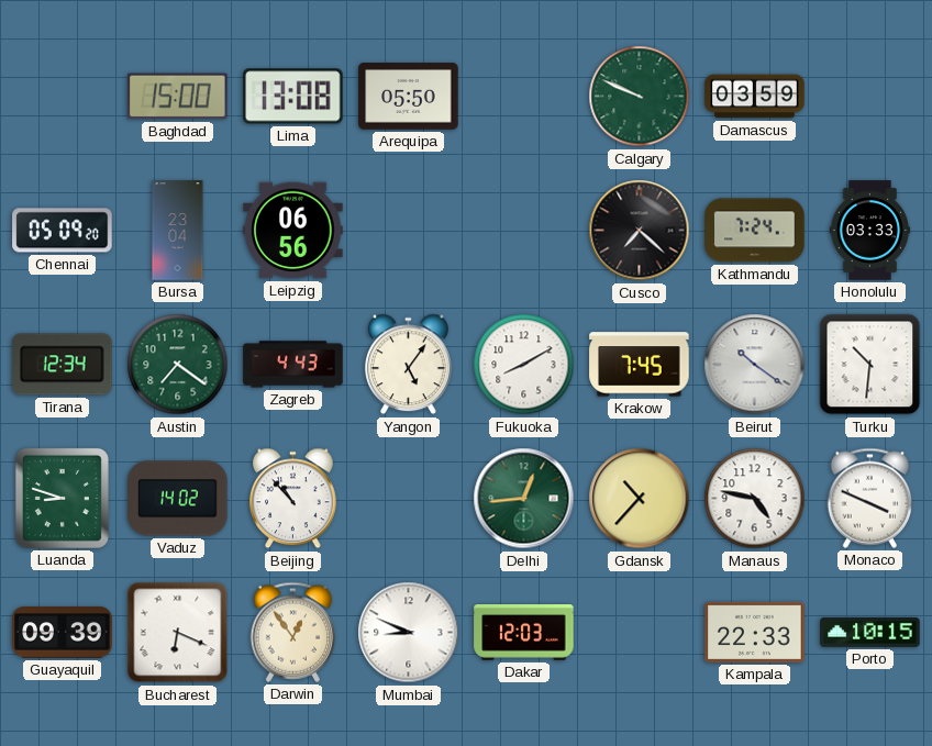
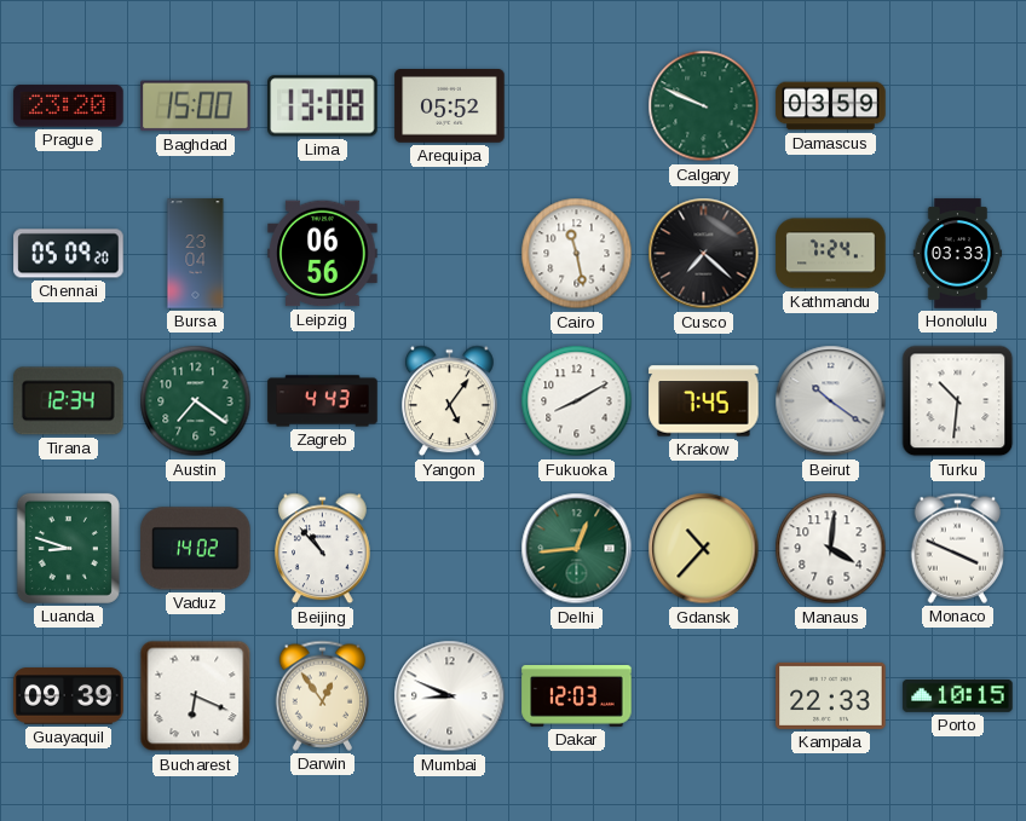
Prague: none -> 23:20 (69, 106)
Arequipa: 05:50 -> 05:52 (450, 106)
Cairo: none -> 11:28 (577, 254)
Manaus: 4:47 -> 4:01 (831, 549)
